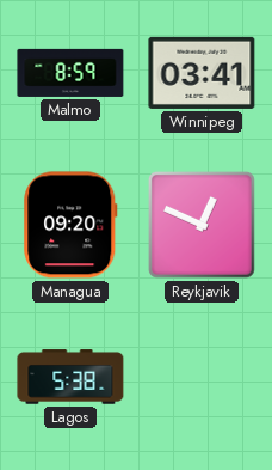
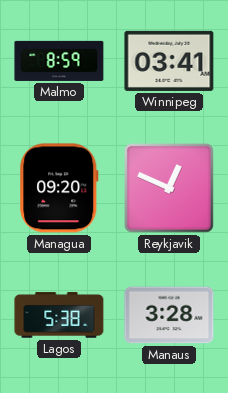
Manaus: none -> 3:28 (169, 315)
